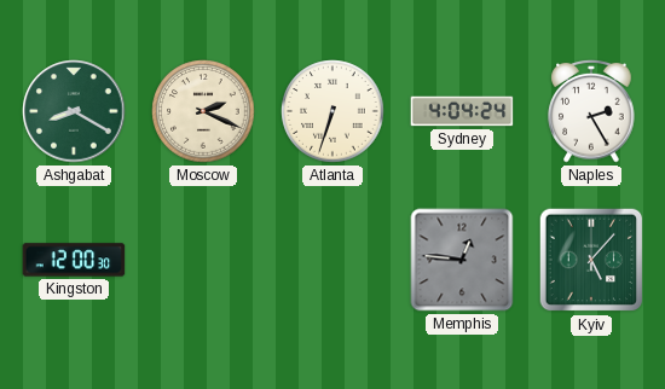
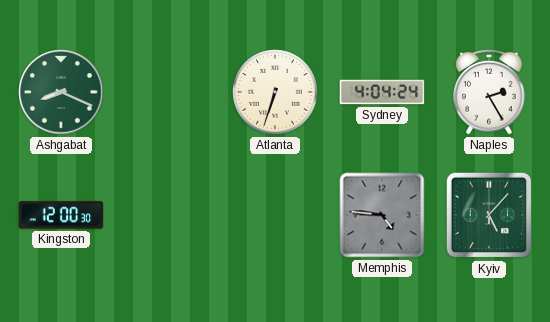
Ashgabat: 8:20 -> 8:19 (61, 92)
Moscow: 2:19 -> none (203, 111)
Memphis: 12:46 -> 4:46 (382, 215)
